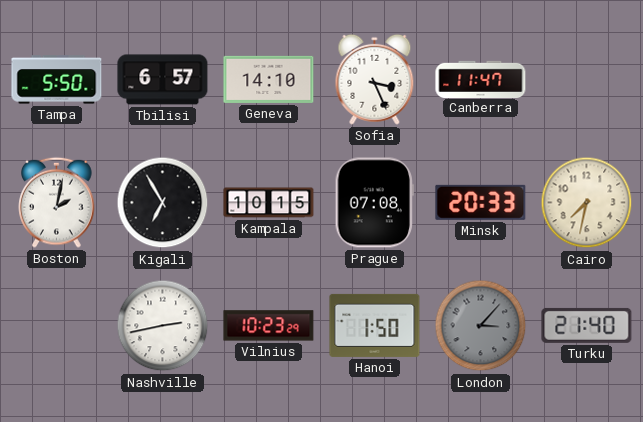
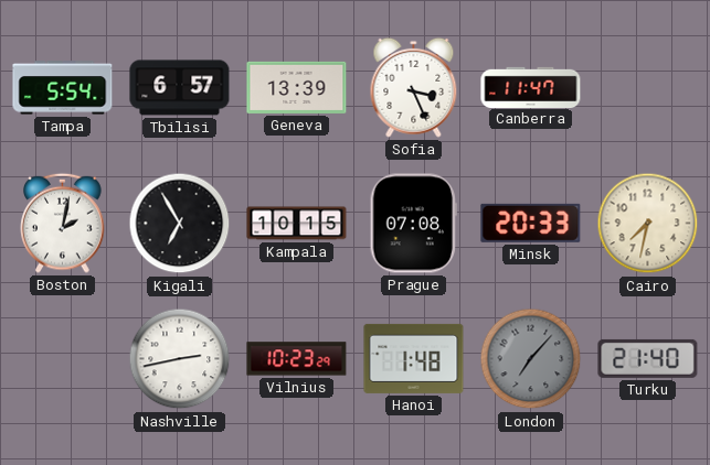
Tampa: 5:50 -> 5:54 (63, 88)
Geneva: 14:10 -> 13:39 (297, 87)
Hanoi: 1:50 -> 1:48 (414, 358)
London: 3:07 -> 7:07 (531, 359)
